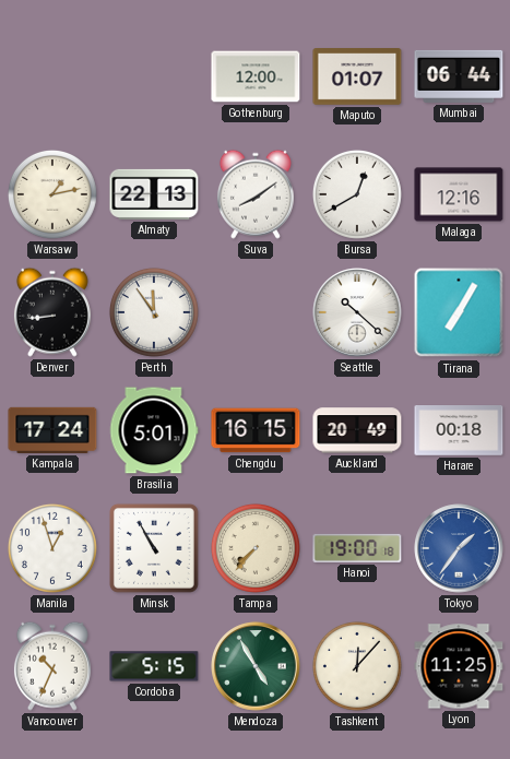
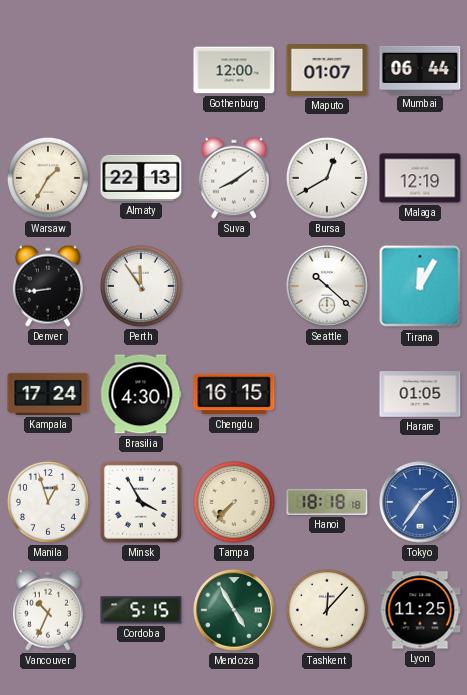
Warsaw: 1:13 -> 1:35 (48, 178)
Malaga: 12:16 -> 12:19 (420, 178)
Tirana: 7:05 -> 12:05 (420, 286)
Brasilia: 5:01 -> 4:30 (141, 394)
Auckland: 20:49 -> none (357, 430)
Harare: 00:18 -> 01:05 (420, 395)
Minsk: 10:55 -> 3:55 (141, 502)
Hanoi: 19:00 -> 18:18 (327, 502)
